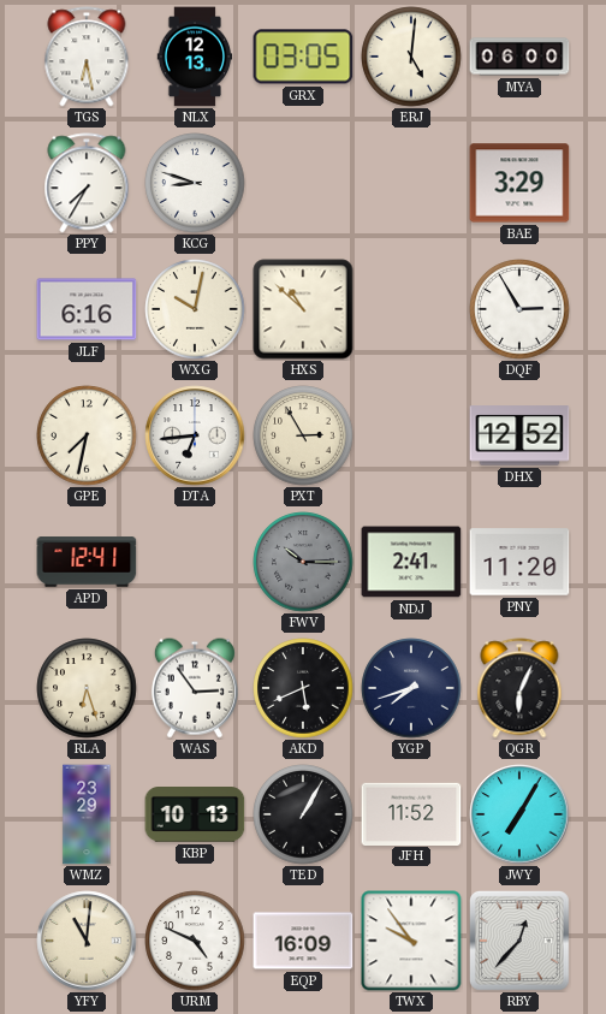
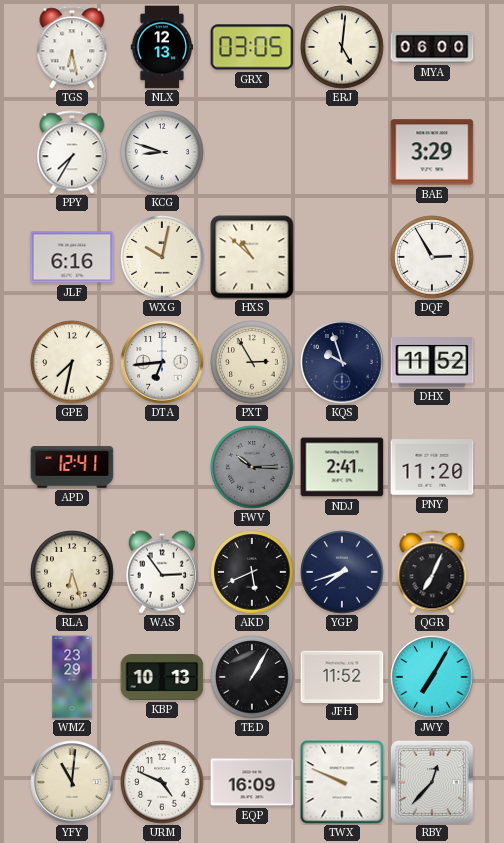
KQS: none -> 9:57 (342, 362)
DHX: 12:52 -> 11:52 (432, 362)
QGR: 6:04 -> 7:04 (432, 572)
TWX: 9:54 -> 9:49 (342, 782)
